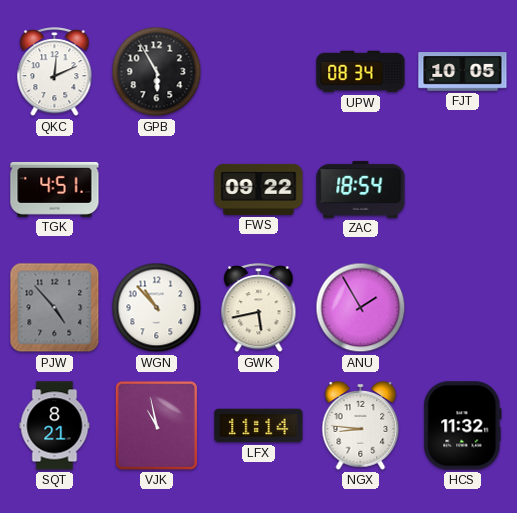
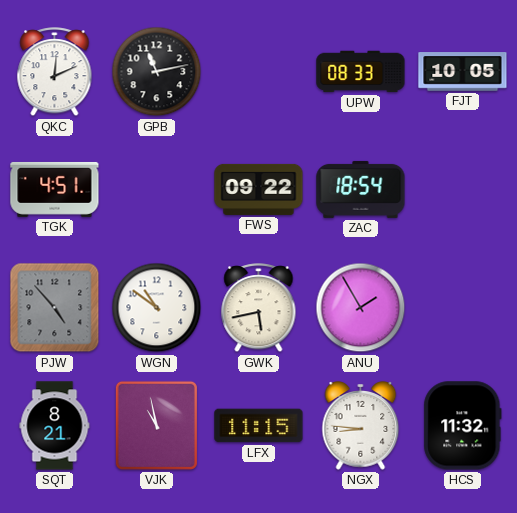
GPB: 5:55 -> 11:13 (157, 72)
UPW: 08:34 -> 08:33 (361, 72)
WGN: 10:53 -> 10:51 (157, 308)
LFX: 11:14 -> 11:15 (259, 426)
